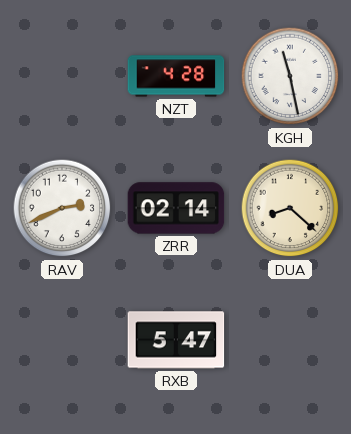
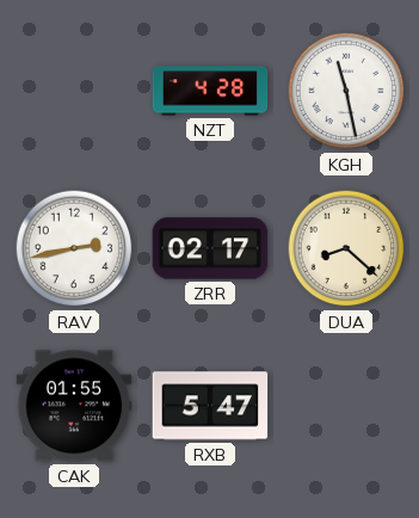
RAV: 2:41 -> 2:43 (74, 248)
ZRR: 02:14 -> 02:17 (210, 248)
CAK: none -> 01:55 (74, 406)
